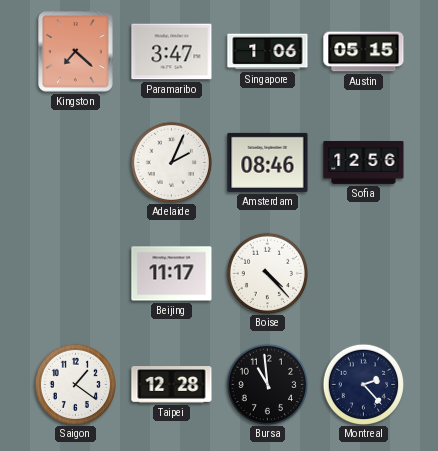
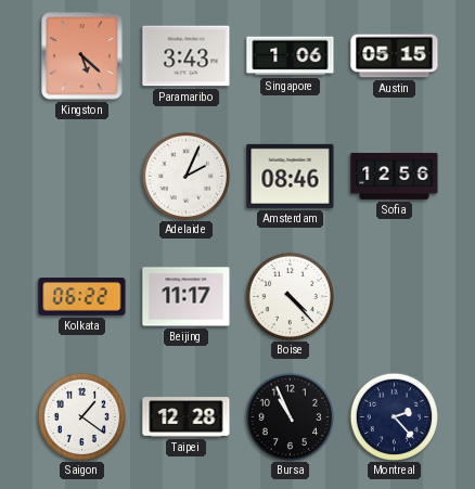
Kingston: 7:22 -> 5:22 (82, 56)
Paramaribo: 3:47 -> 3:43 (187, 56)
Kolkata: none -> 06:22 (82, 297)
Bursa: 10:59 -> 10:56 (290, 416)
